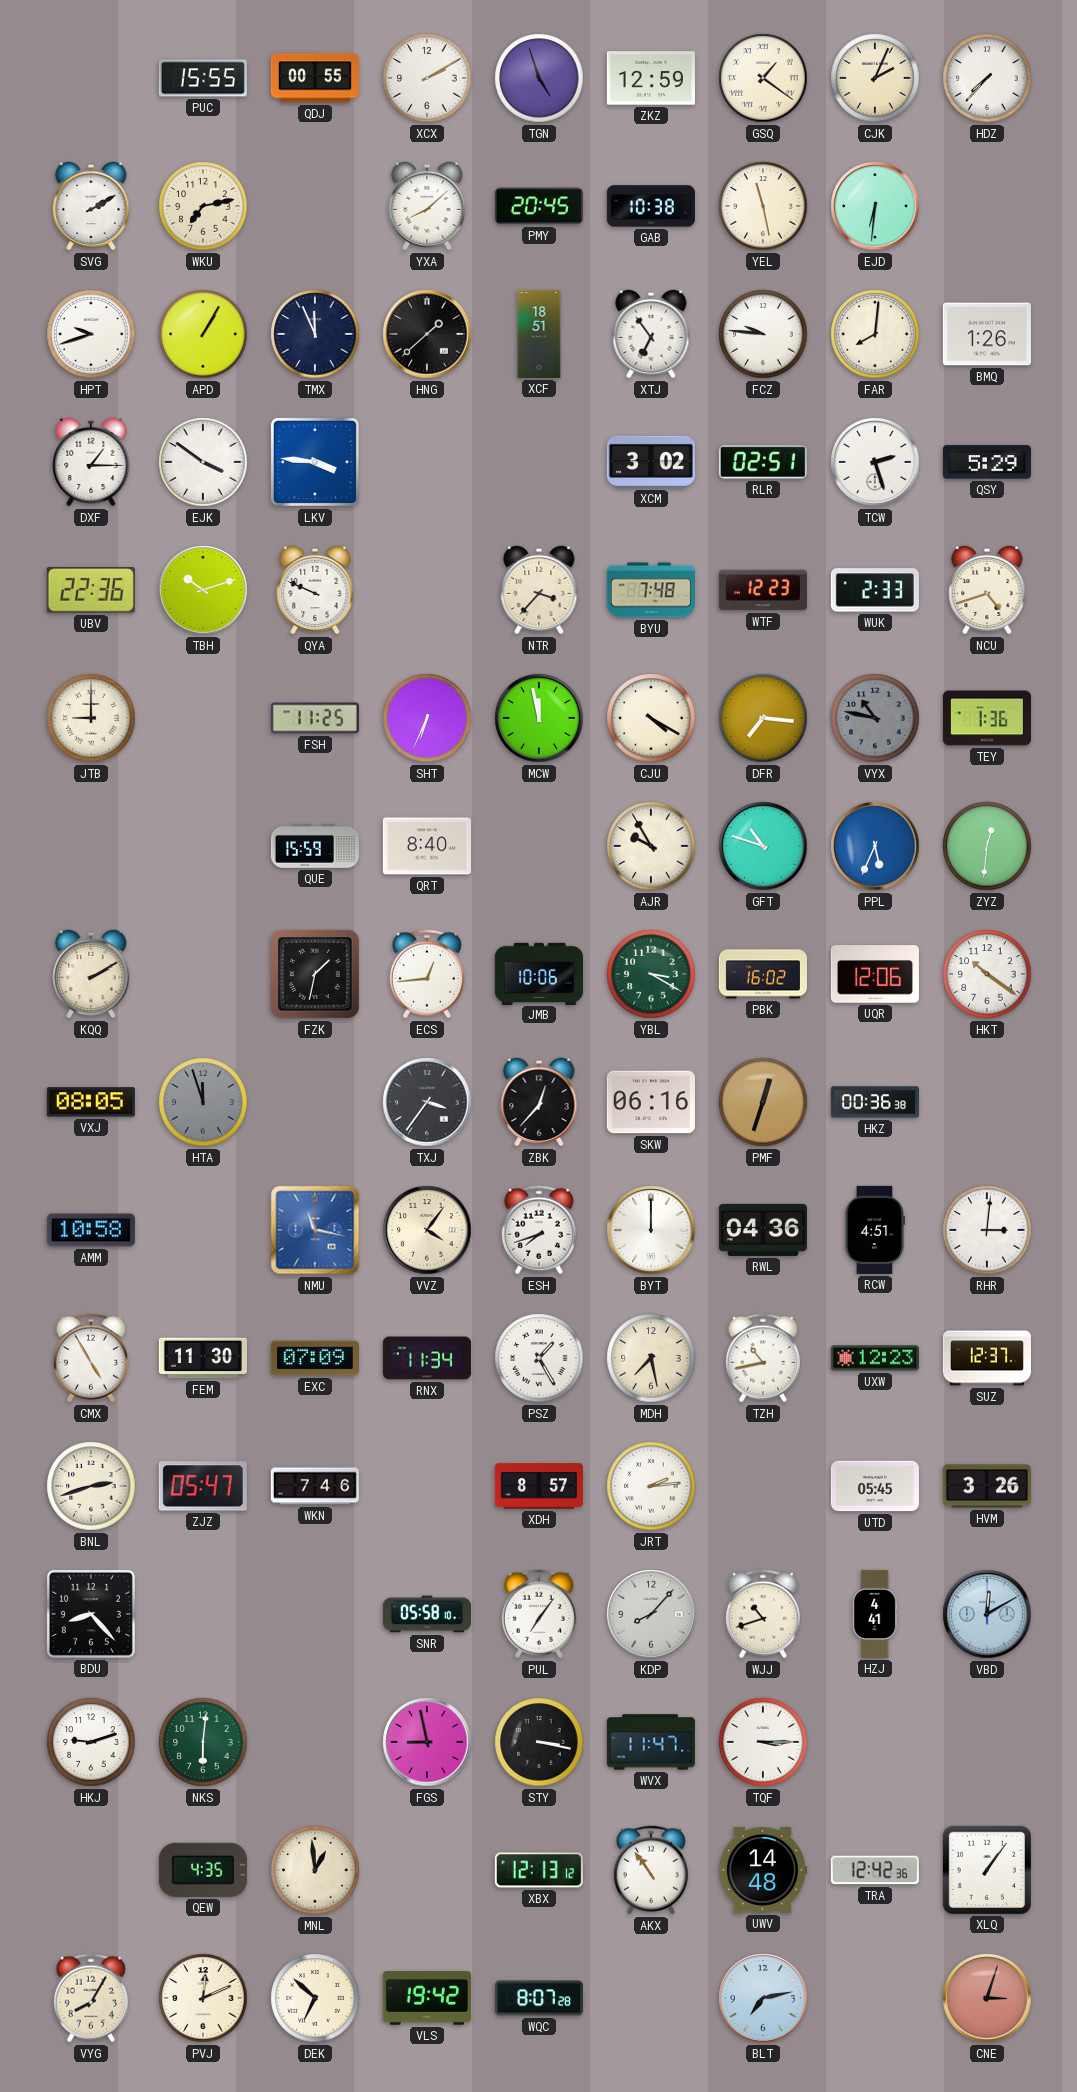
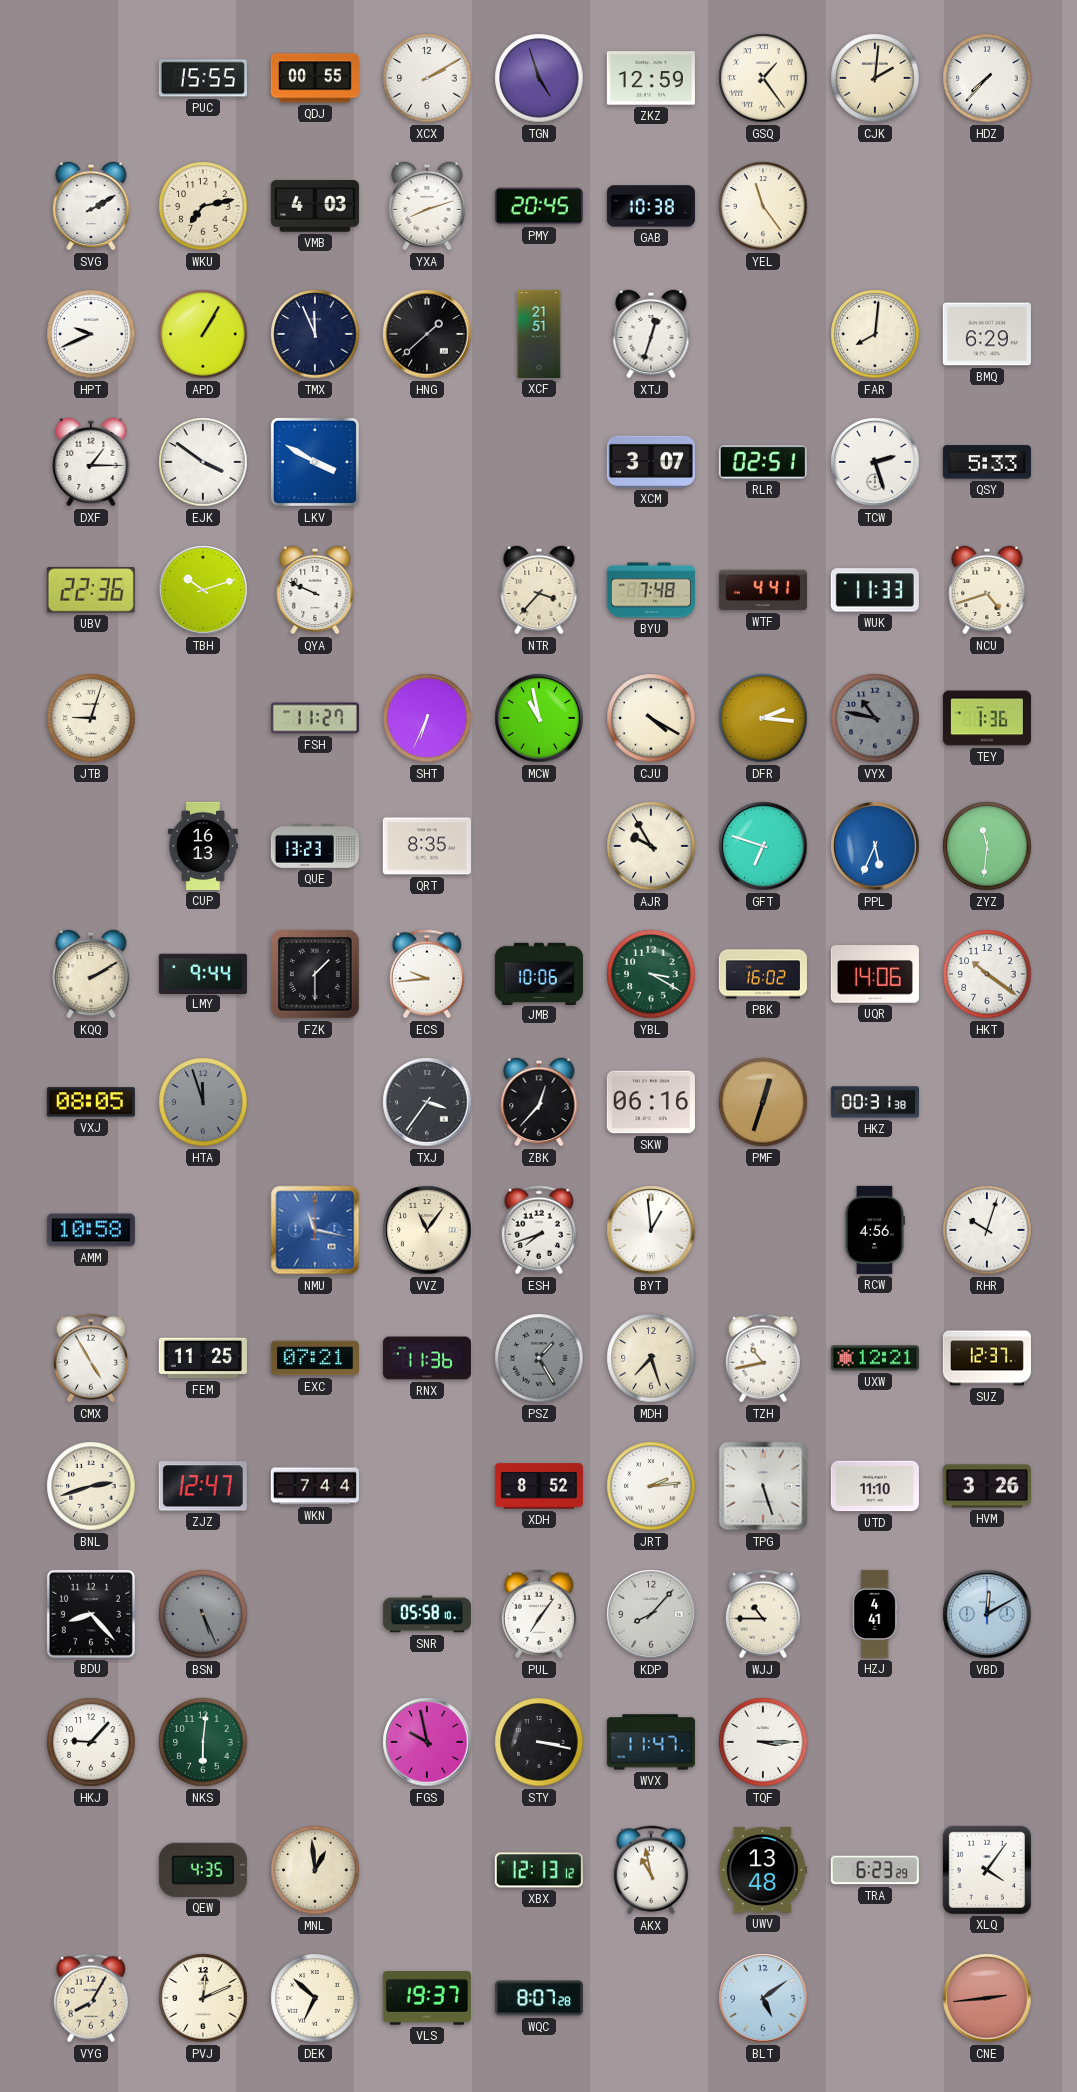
GSQ: 1:21 -> 1:24 (763, 78)
CJK: 2:04 -> 2:01 (875, 78)
VMB: none -> 4:03 (315, 206)
YXA: 8:08 -> 8:12 (427, 206)
YEL: 11:28 -> 11:24 (763, 206)
EJD: 6:31 -> none (875, 206)
HPT: 9:42 -> 9:41 (91, 334)
XCF: 18:51 -> 21:51 (539, 334)
XTJ: 6:54 -> 12:33 (651, 334)
FCZ: 9:46 -> none (763, 334)
BMQ: 1:26 -> 6:29 (987, 334)
LKV: 3:46 -> 3:50 (315, 462)
XCM: 3:02 -> 3:07 (651, 462)
QSY: 5:29 -> 5:33 (987, 462)
WTF: 12:23 -> 4:41 (763, 590)
WUK: 2:33 -> 11:33 (875, 590)
JTB: 9:00 -> 9:03 (91, 718)
FSH: 11:25 -> 11:27 (315, 718)
MCW: 11:58 -> 10:58 (539, 718)
DFR: 7:16 -> 2:16 (763, 718)
CUP: none -> 16:13 (203, 846)
QUE: 15:59 -> 13:23 (315, 846)
QRT: 8:40 -> 8:35 (427, 846)
GFT: 10:48 -> 6:48 (763, 846)
ZYZ: 12:31 -> 11:31 (987, 846)
LMY: none -> 9:44 (203, 973)
FZK: 1:32 -> 1:30 (315, 974)
ECS: 12:44 -> 9:44 (427, 974)
UQR: 12:06 -> 14:06 (875, 974)
HKZ: 00:36 -> 00:31 (875, 1102)
VVZ: 4:06 -> 11:06 (427, 1230)
BYT: 12:00 -> 12:59 (651, 1230)
RWL: 04:36 -> none (763, 1230)
RCW: 4:51 -> 4:56 (874, 1230)
RHR: 3:01 -> 10:03 (987, 1230)
FEM: 11:30 -> 11:25 (203, 1358)
EXC: 07:09 -> 07:21 (315, 1358)
RNX: 11:34 -> 11:36 (427, 1358)
PSZ dial: white -> grey (539, 1358)
MDH: 7:28 -> 7:27 (651, 1358)
UXW: 12:23 -> 12:21 (875, 1358)
ZJZ: 05:47 -> 12:47 (203, 1486)
WKN: 7:46 -> 7:44 (315, 1486)
XDH: 8:57 -> 8:52 (539, 1486)
TPG: none -> 5:27 (763, 1486)
UTD: 05:45 -> 11:10 (875, 1486)
BSN: none -> 5:26 (203, 1614)
WJJ: 10:42 -> 10:45 (763, 1614)
HKJ: 9:12 -> 9:07 (91, 1742)
FGS: 8:58 -> 9:58 (427, 1742)
AKX: 10:54 -> 10:58 (651, 1870)
UWV: 14:48 -> 13:48 (763, 1870)
TRA: 12:42 -> 6:23 (875, 1870)
XLQ: 1:06 -> 4:06 (987, 1870)
VLS: 19:42 -> 19:37 (427, 1998)
BLT: 7:13 -> 5:09 (763, 1998)
CNE: 3:03 -> 2:44 (987, 1998)
